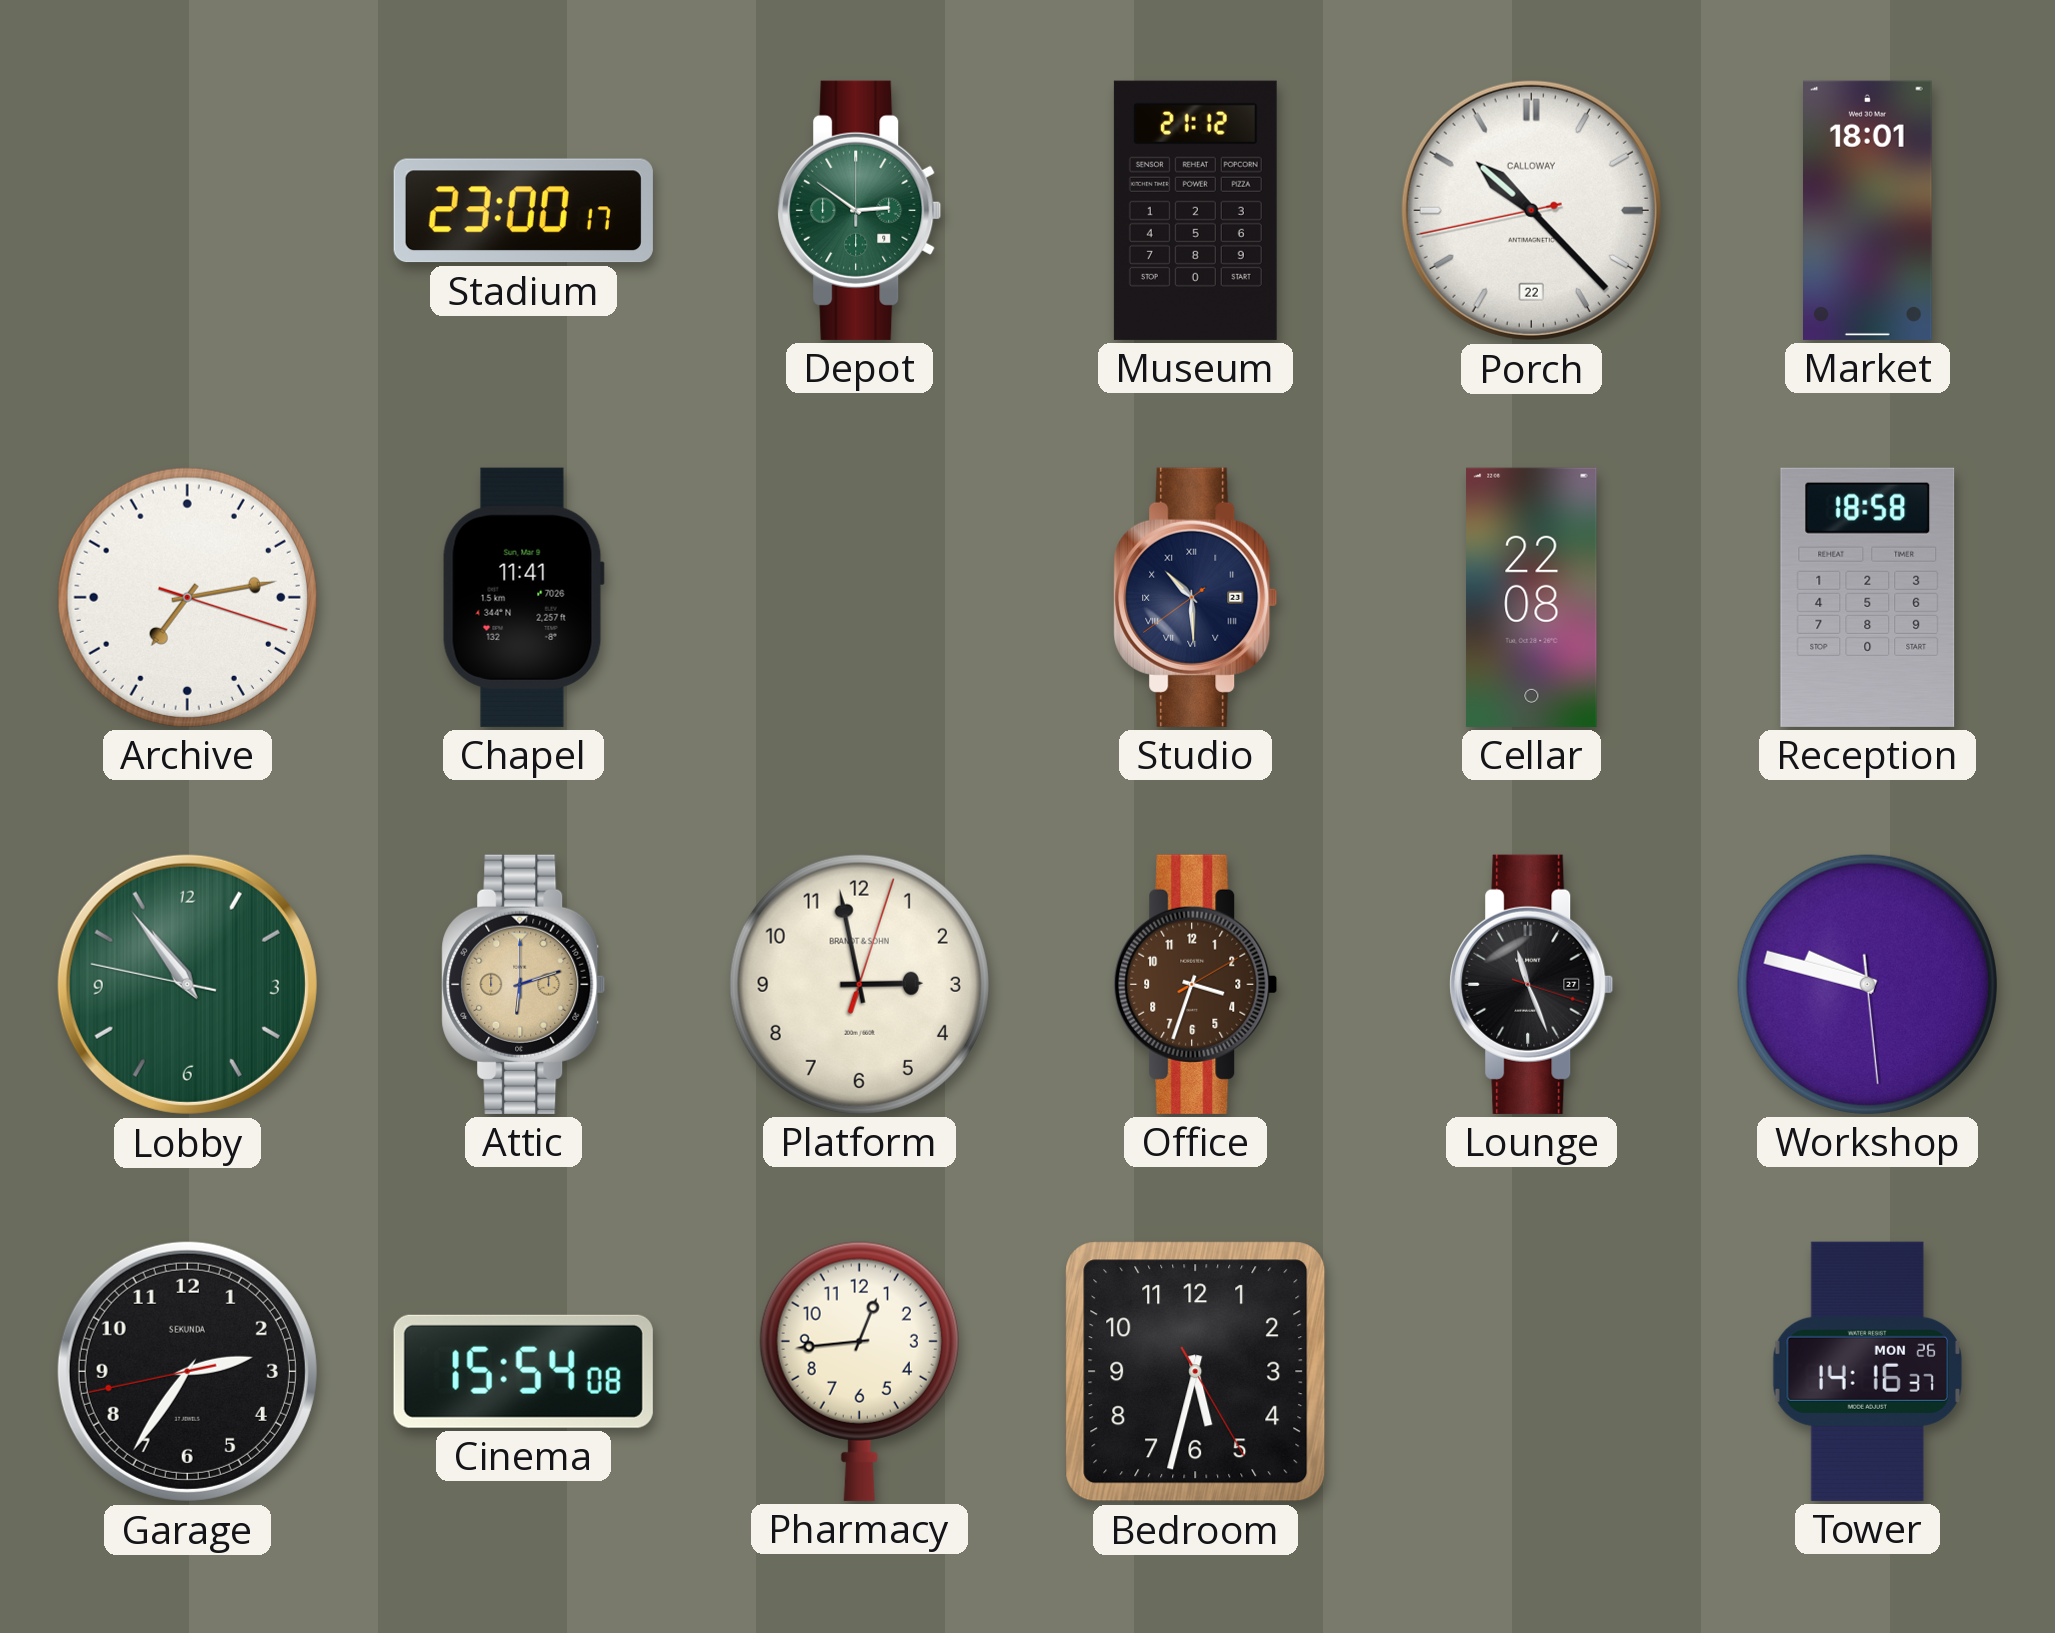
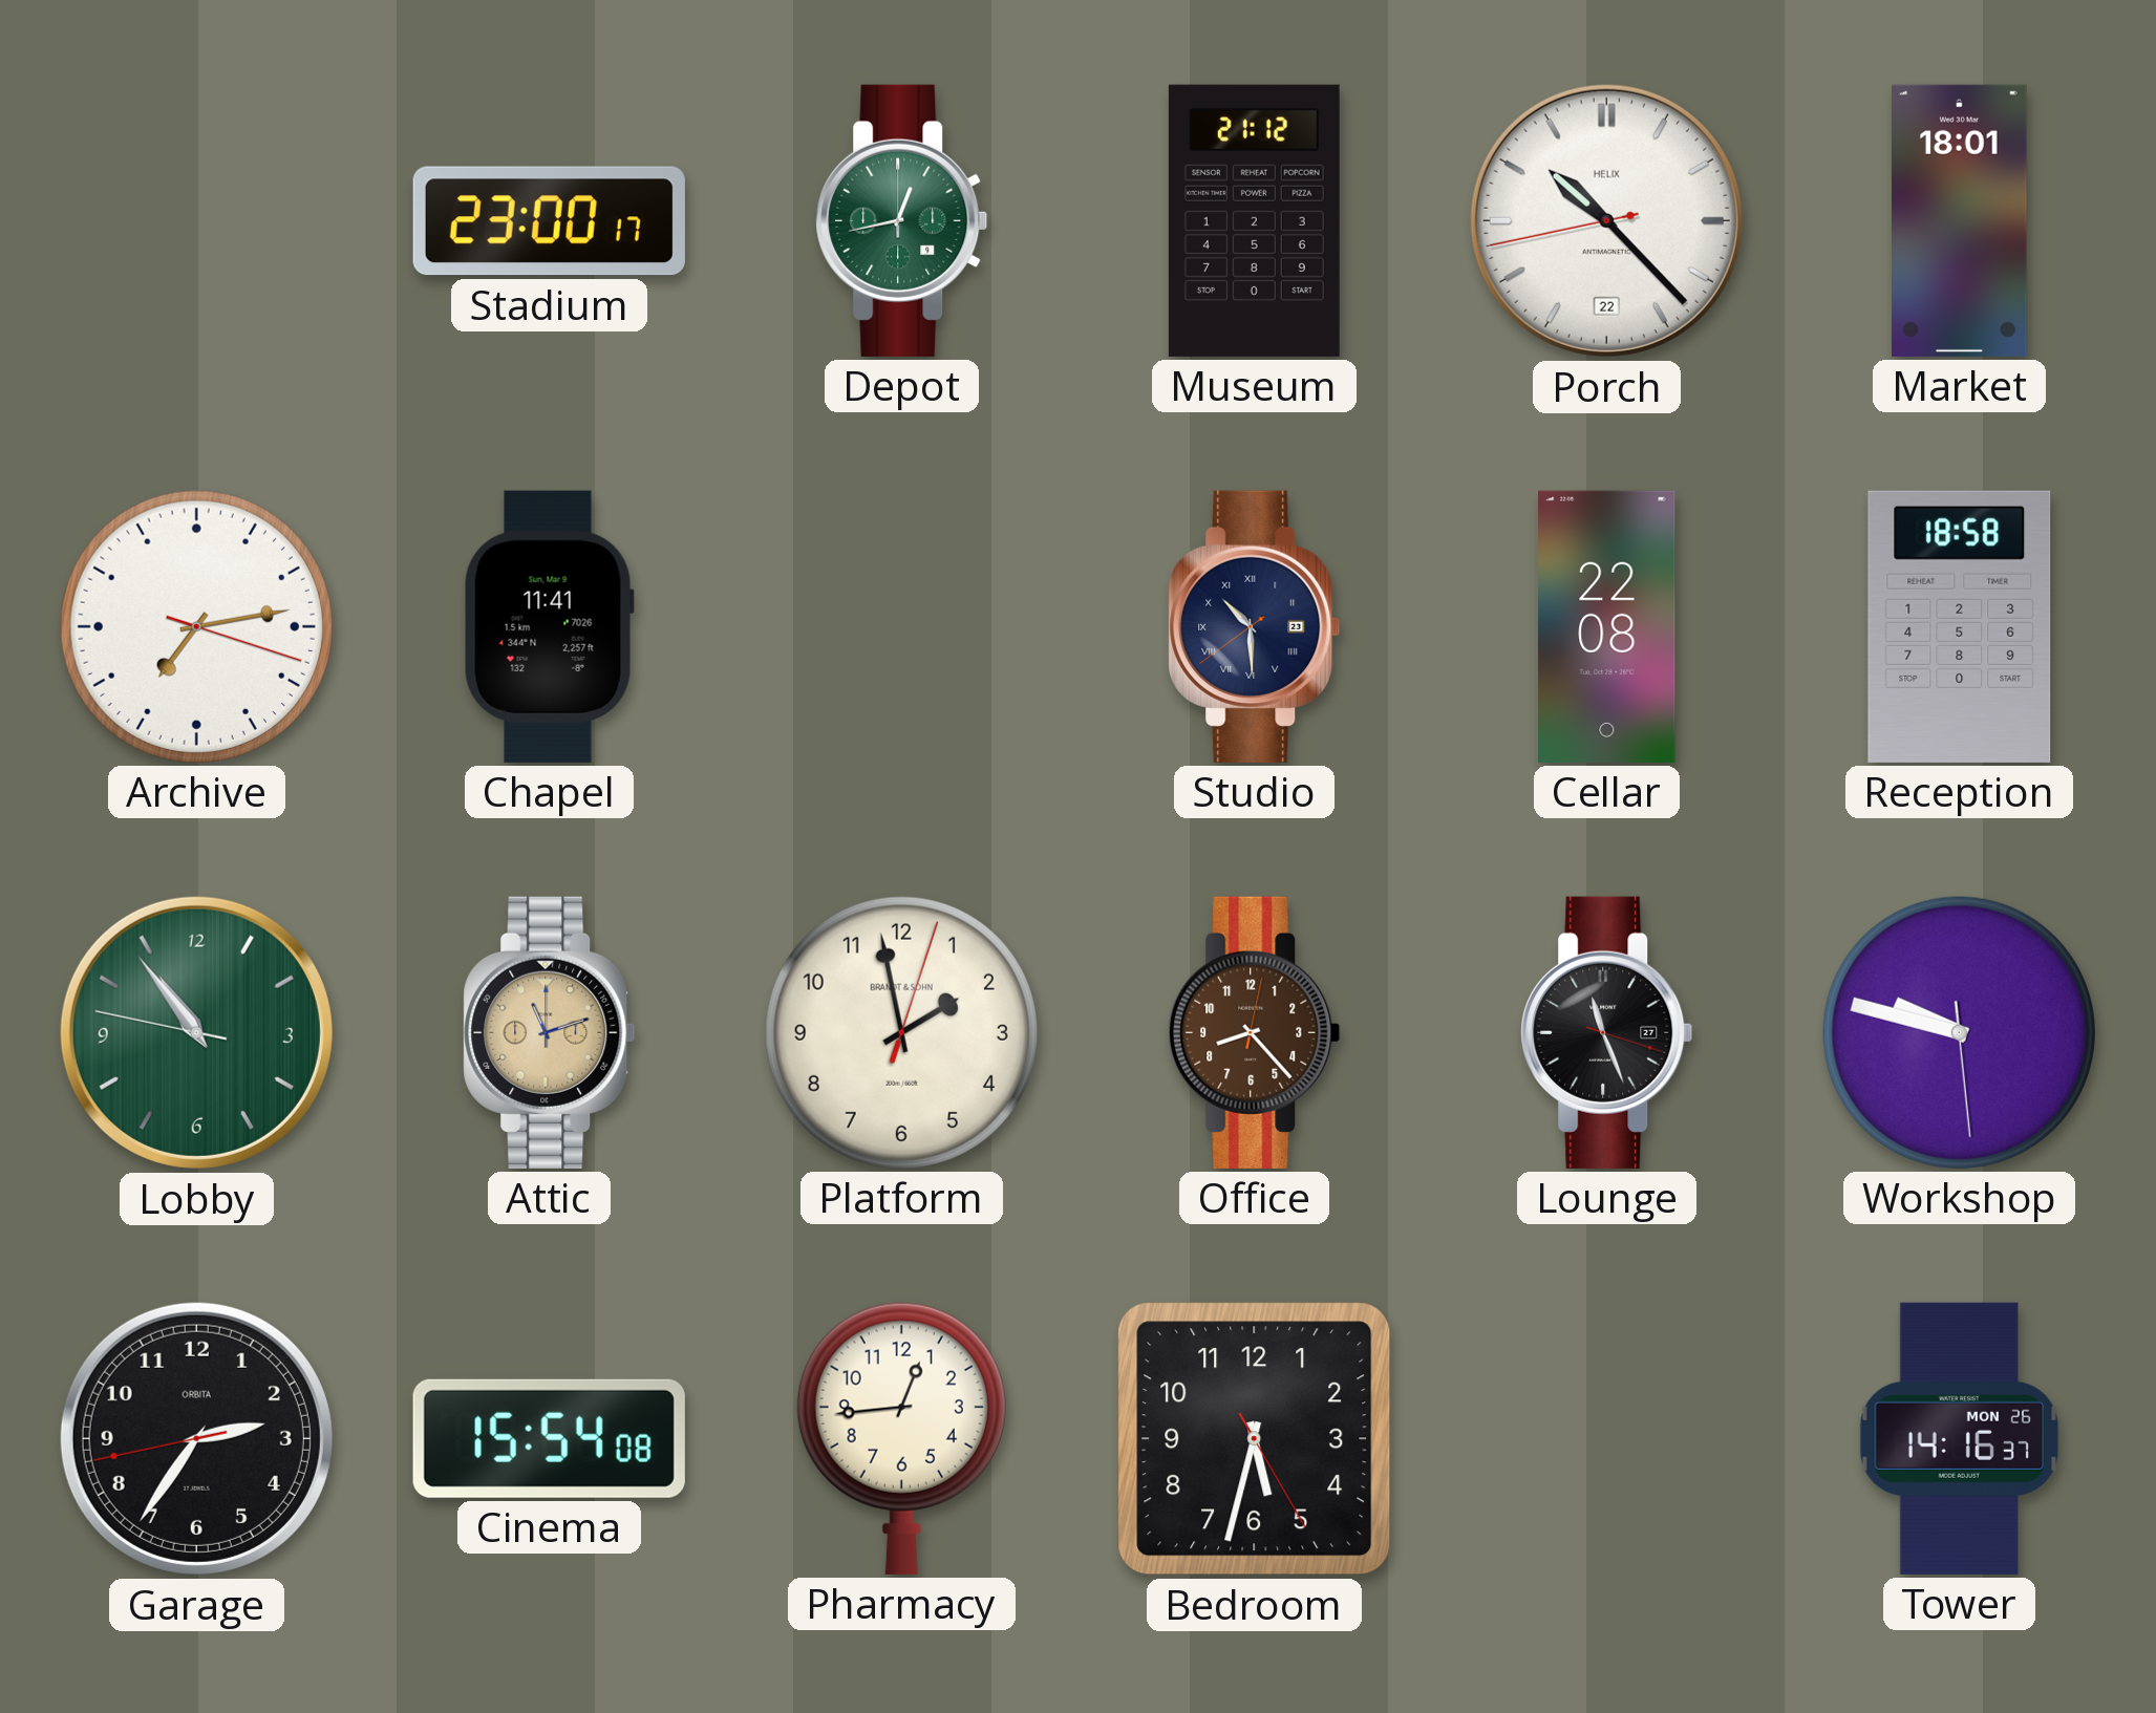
Depot: 2:51 -> 12:43 (902, 220)
Porch brand: CALLOWAY -> HELIX (1606, 220)
Attic: 6:12 -> 11:12 (550, 1032)
Platform: 2:58 -> 1:58 (901, 1032)
Office: 3:33 -> 8:23 (1255, 1032)
Garage brand: SEKUNDA -> ORBITA (196, 1438)
